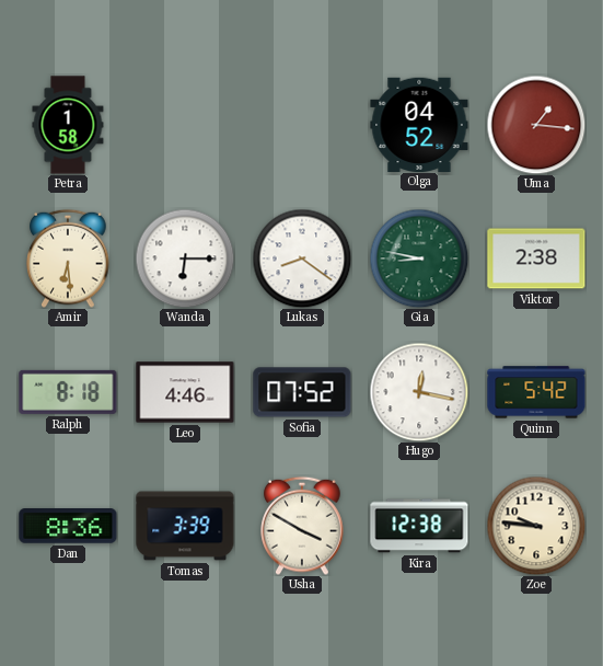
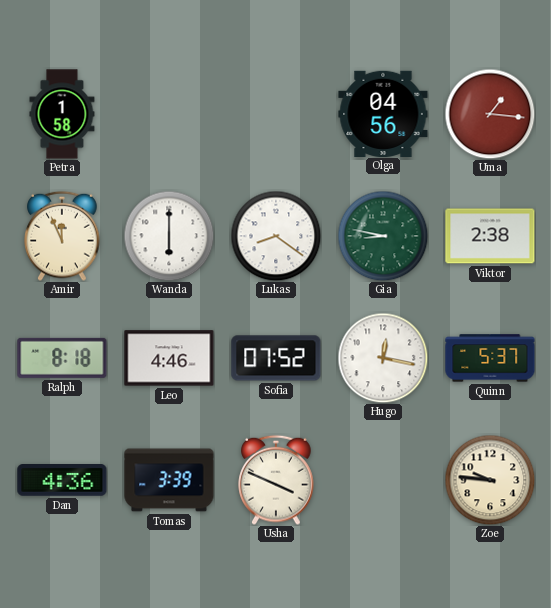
Olga: 04:52 -> 04:56 (383, 113)
Amir: 6:29 -> 11:56 (62, 236)
Wanda: 6:15 -> 6:00 (169, 236)
Quinn: 5:42 -> 5:37 (490, 358)
Dan: 8:36 -> 4:36 (62, 481)
Usha: 3:50 -> 3:49 (276, 480)
Kira: 12:38 -> none (419, 526)
